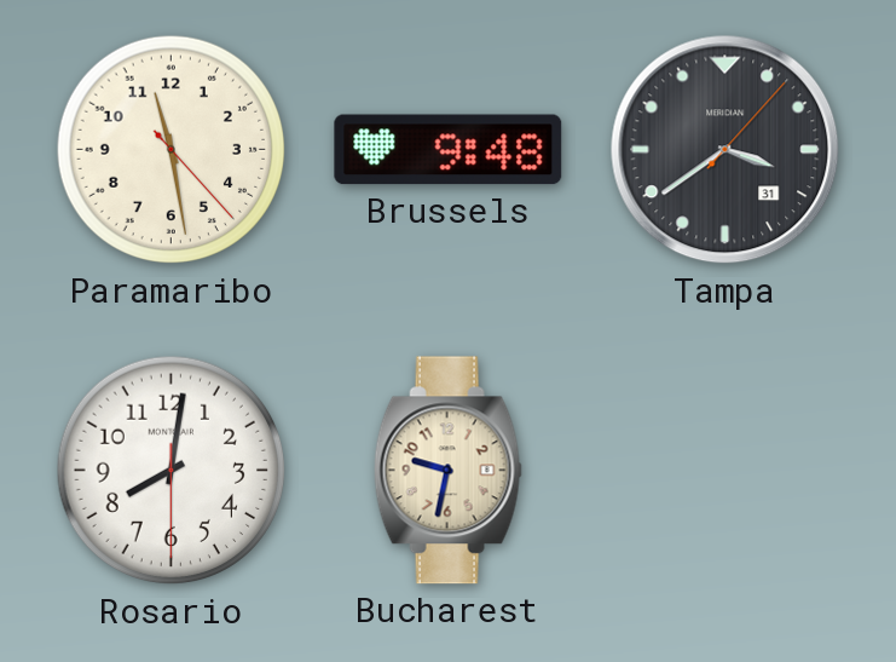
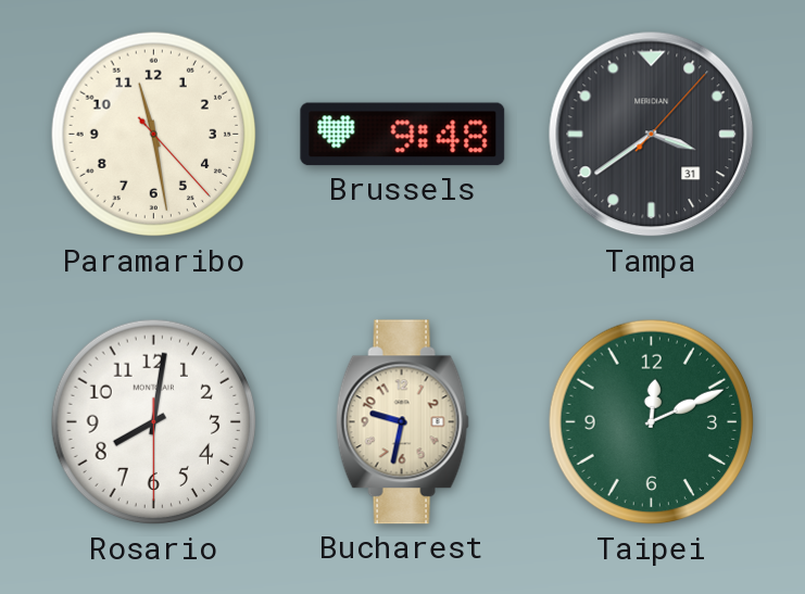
Taipei: none -> 12:11 (652, 422)
